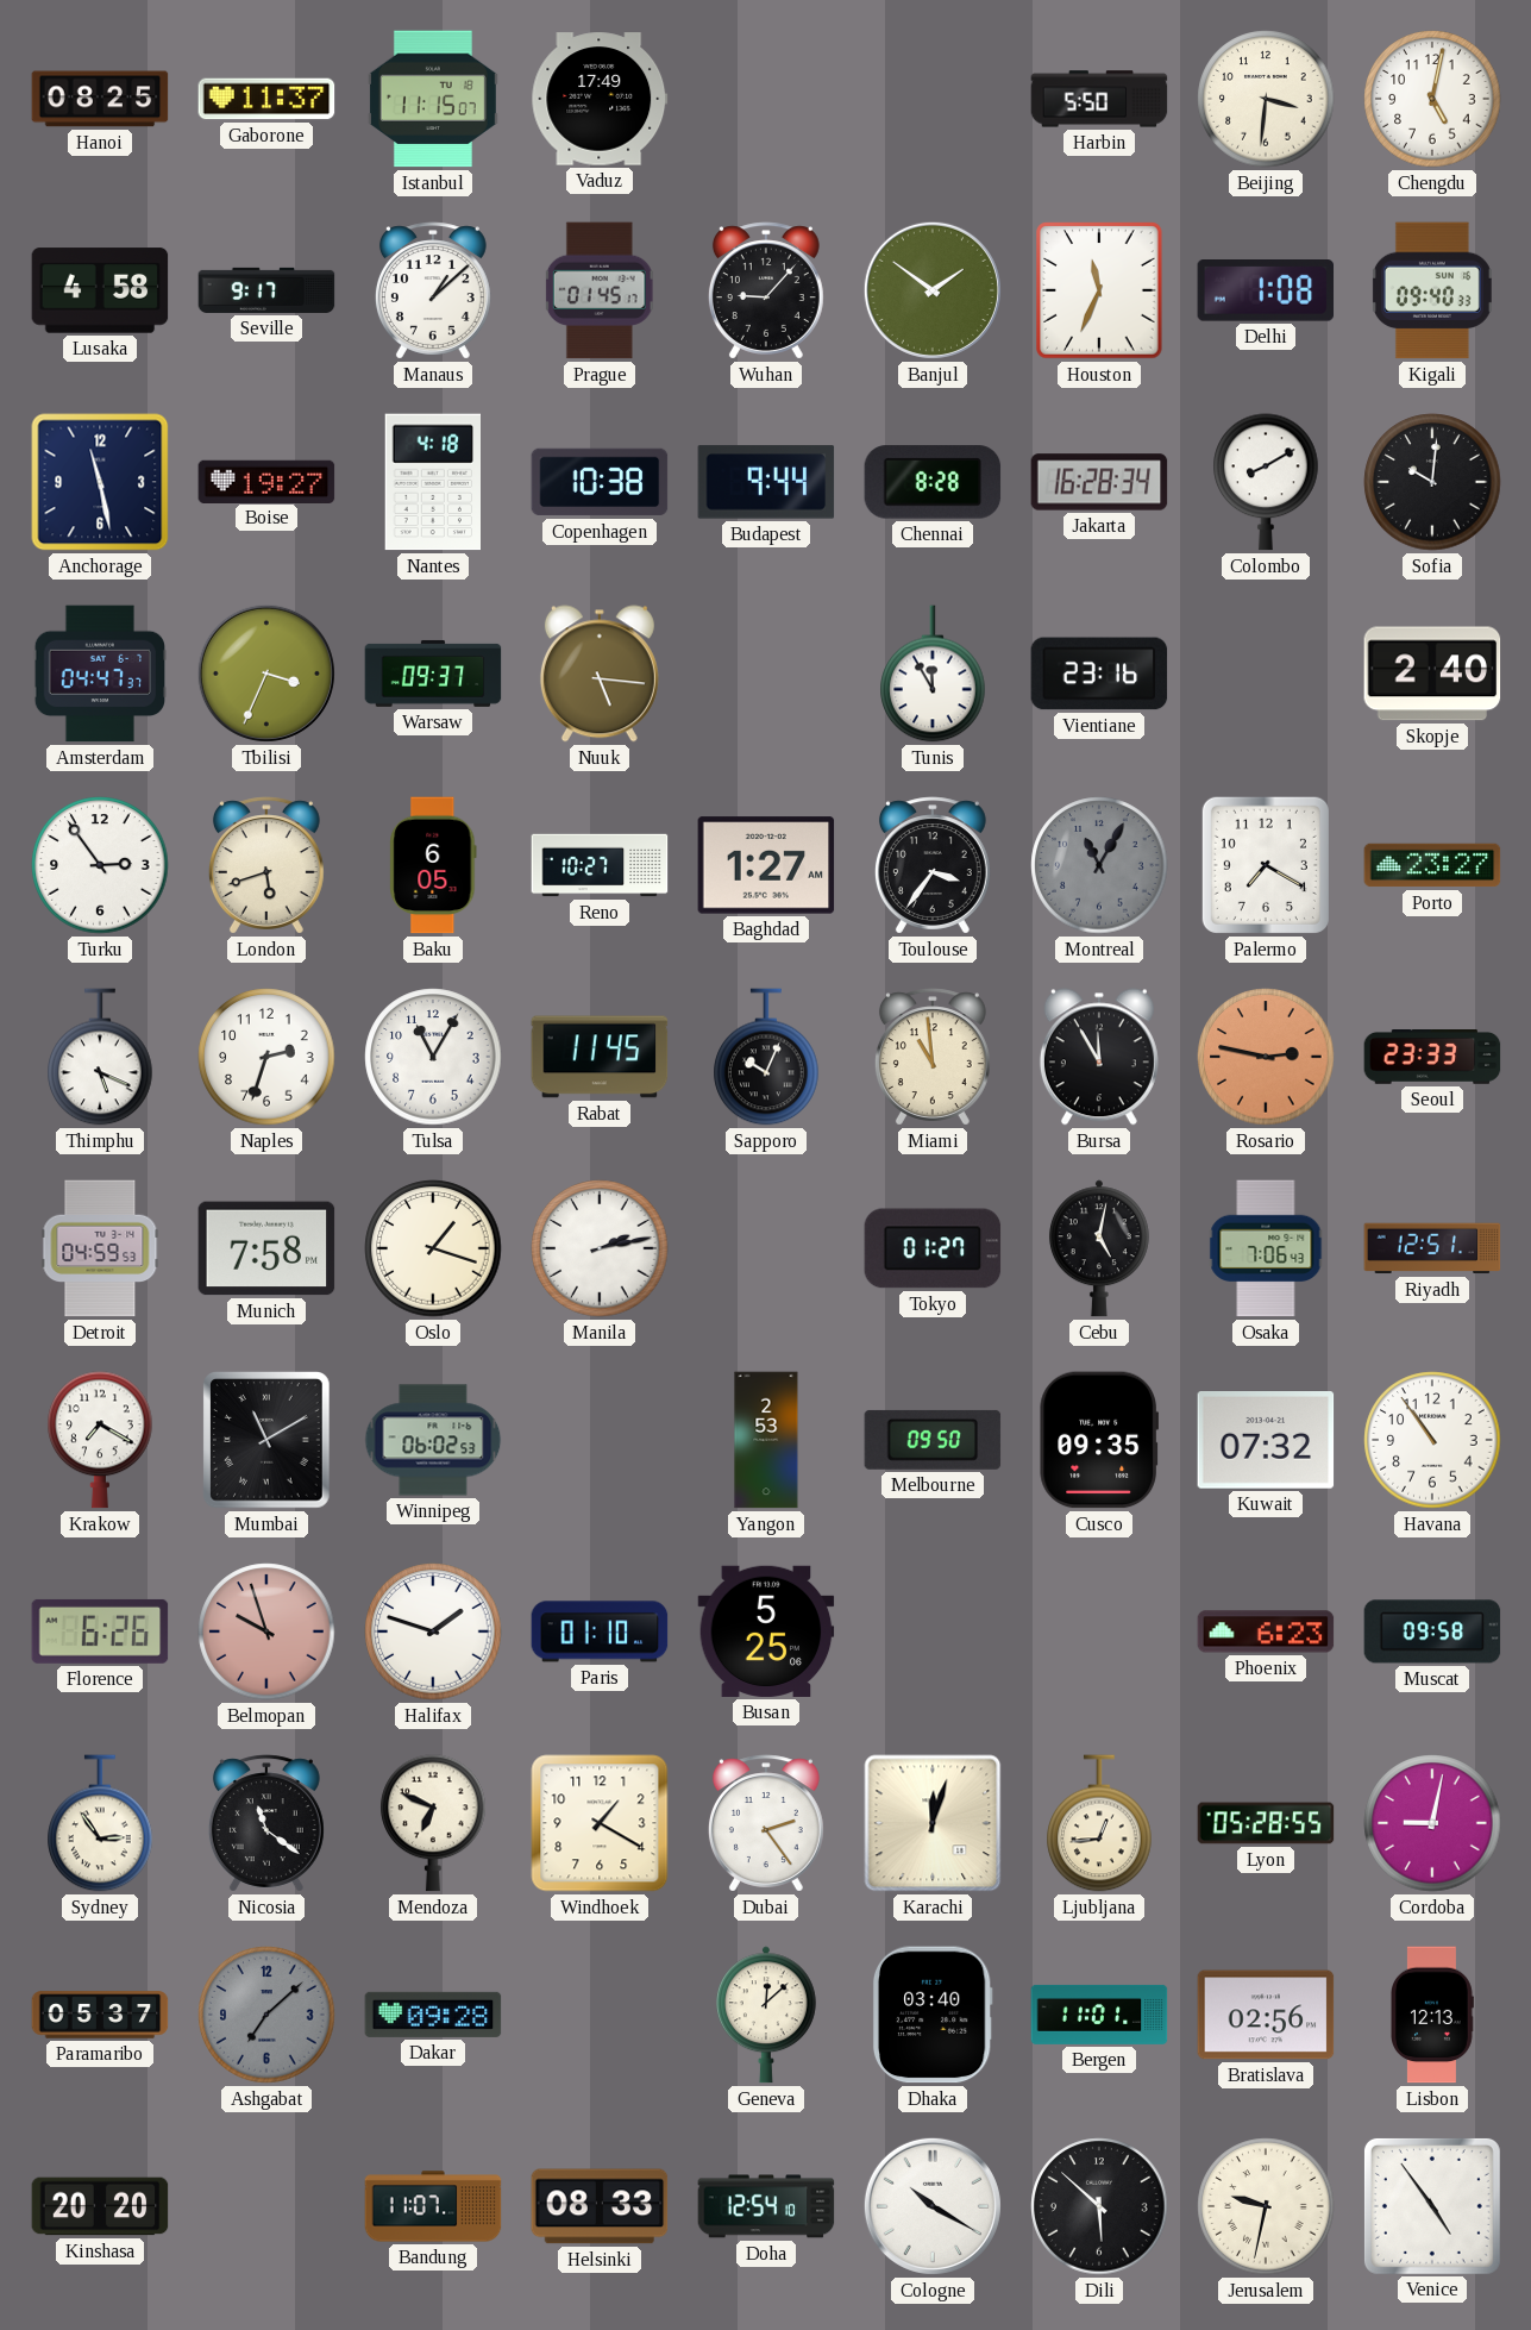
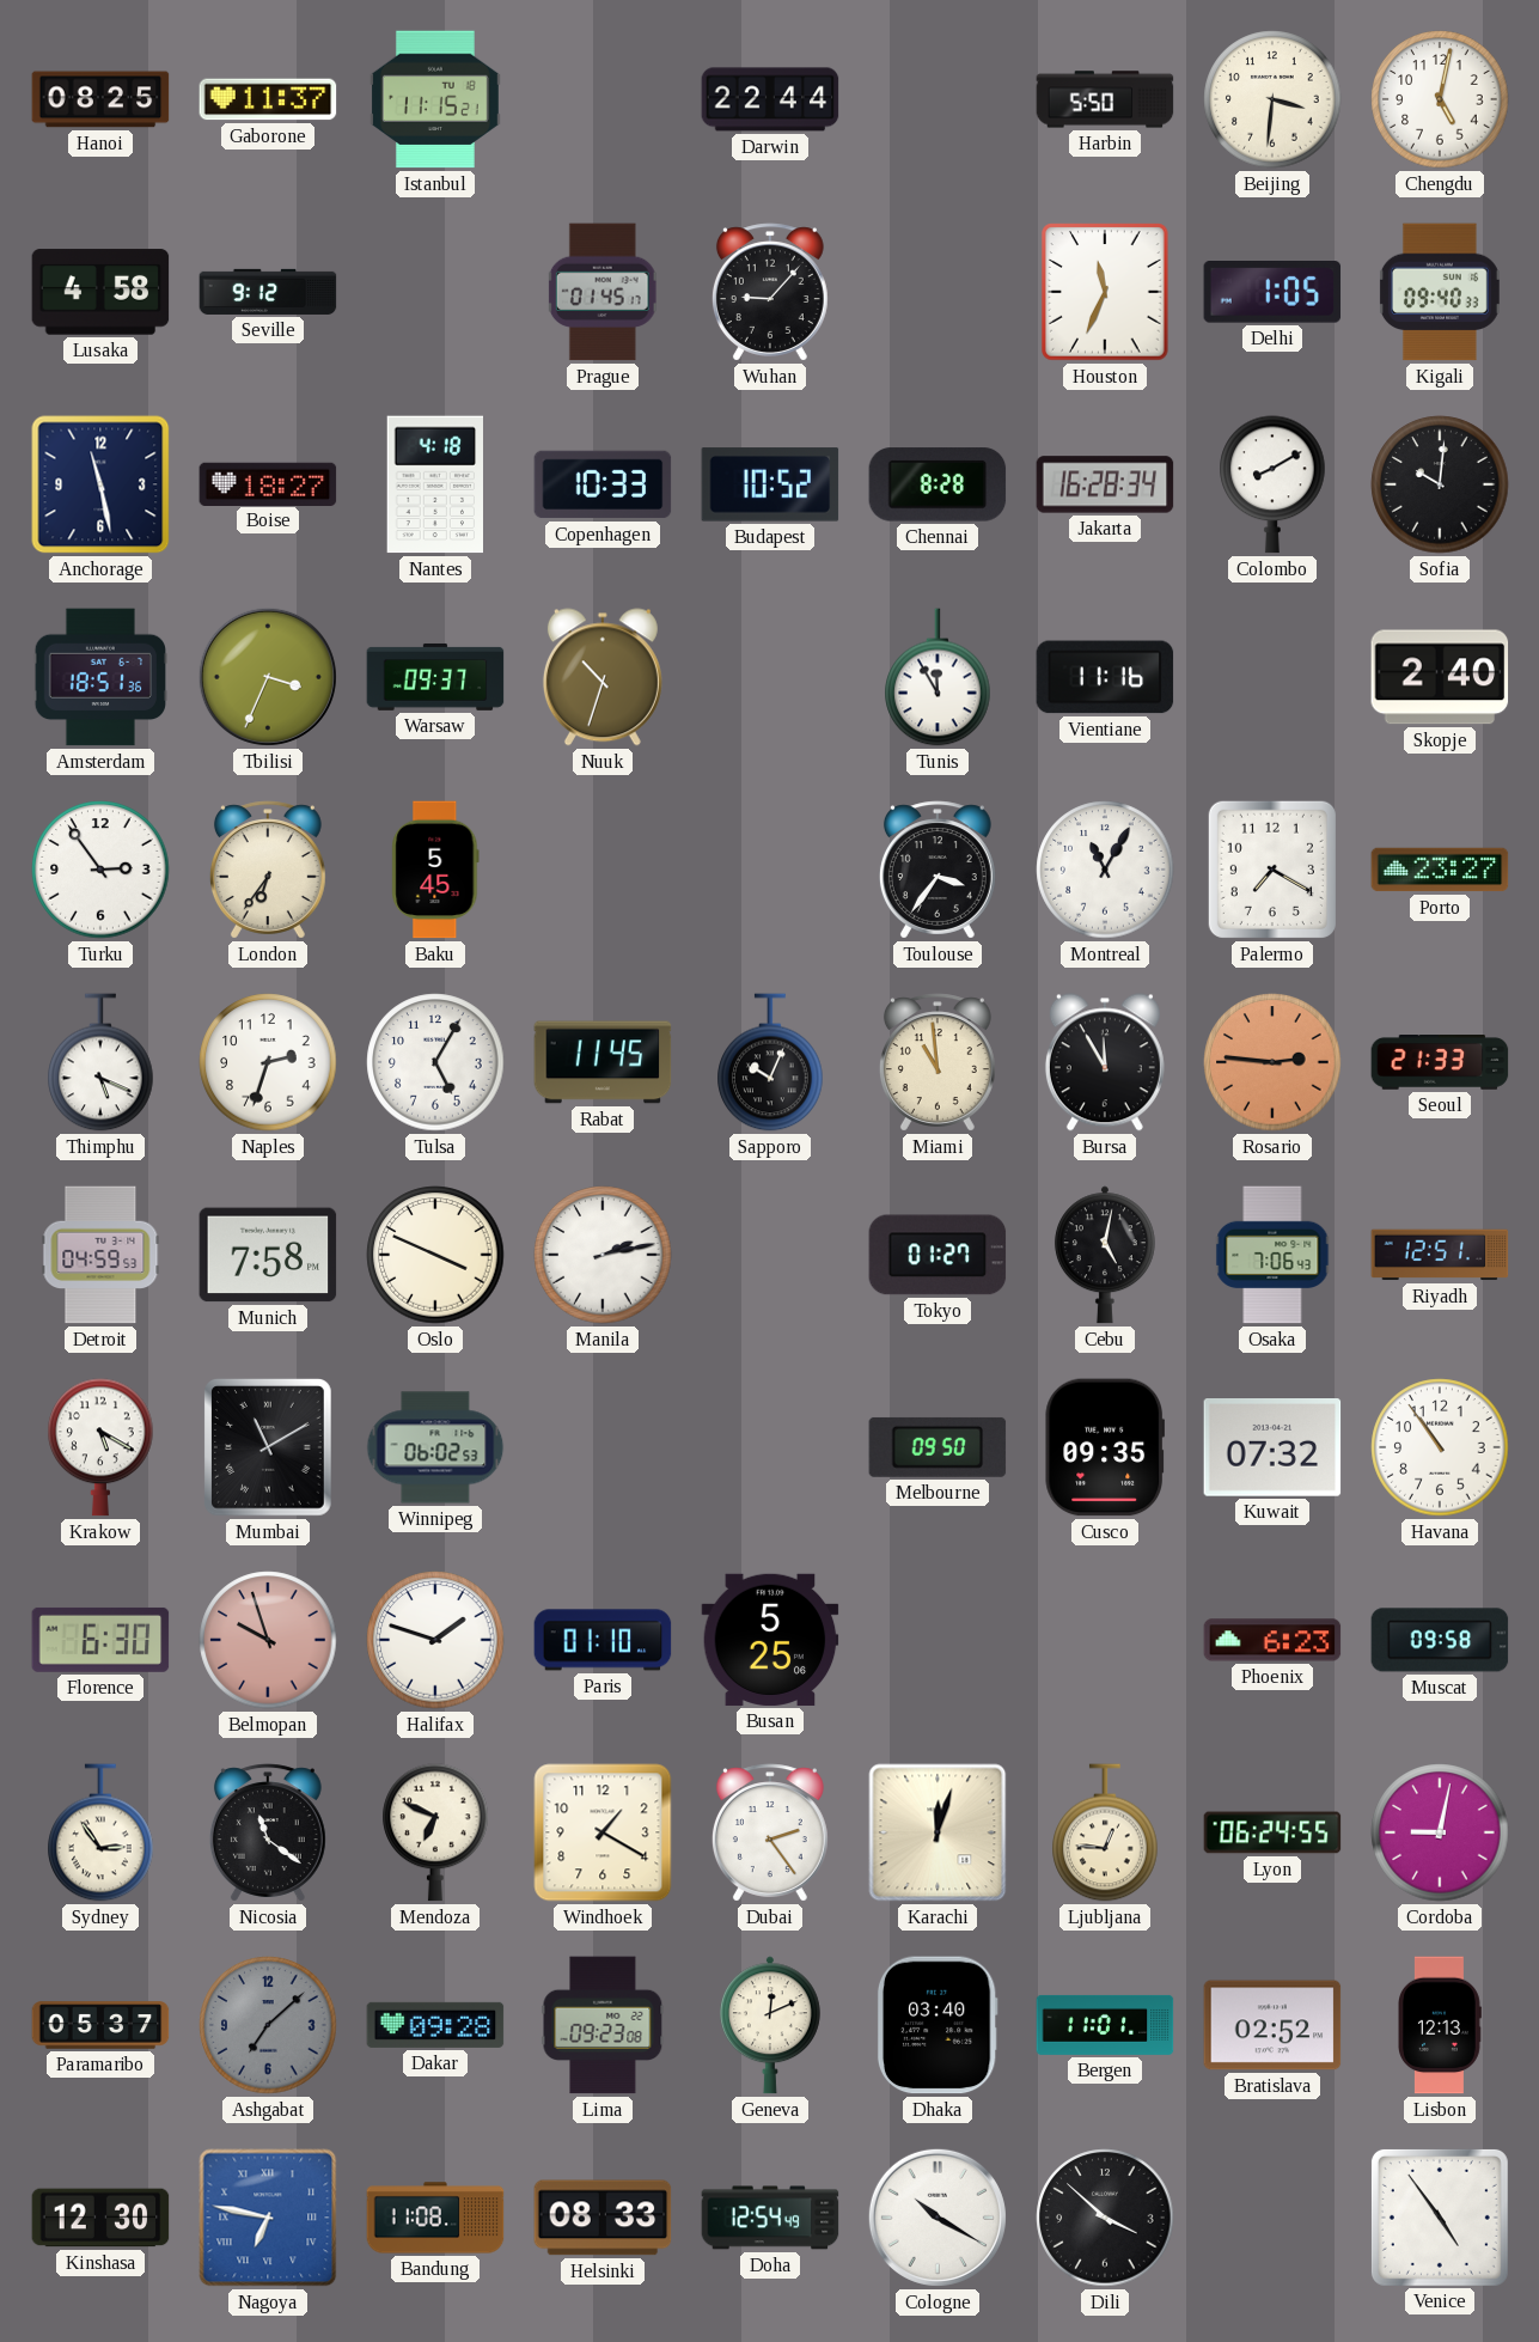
Istanbul: 11:15:07 -> 11:15:21 (435, 99)
Vaduz: 17:49 -> none (600, 99)
Darwin: none -> 22:44 (770, 99)
Seville: 9:17 -> 9:12 (268, 292)
Manaus: 1:08 -> none (433, 290)
Banjul: 1:51 -> none (933, 290)
Delhi: 1:08 -> 1:05 (1272, 293)
Boise: 19:27 -> 18:27 (268, 483)
Copenhagen: 10:38 -> 10:33 (603, 484)
Budapest: 9:44 -> 10:52 (770, 484)
Amsterdam: 04:47 -> 18:51 (99, 677)
Nuuk: 5:16 -> 10:33 (603, 677)
Vientiane: 23:16 -> 11:16 (1105, 677)
London: 5:42 -> 6:36 (268, 870)
Baku: 6:05 -> 5:45 (435, 870)
Reno: 10:27 -> none (600, 865)
Baghdad: 1:27 -> none (766, 865)
Montreal dial: grey -> white (1105, 870)
Tulsa: 11:05 -> 5:05 (435, 1062)
Rosario: 2:47 -> 2:46 (1272, 1062)
Seoul: 23:33 -> 21:33 (1440, 1063)
Oslo: 1:18 -> 3:49 (435, 1255)
Krakow: 7:20 -> 5:20 (100, 1447)
Yangon: 2:53 -> none (766, 1440)
Florence: 6:26 -> 6:30 (100, 1640)
Ljubljana: 12:44 -> 12:46 (1105, 1832)
Lyon: 05:28 -> 06:24 (1272, 1832)
Lima: none -> 09:23 (603, 2025)
Geneva: 12:08 -> 12:11 (770, 2025)
Bratislava: 02:56 -> 02:52 (1272, 2025)
Kinshasa: 20:20 -> 12:30 (100, 2218)
Nagoya: none -> 6:47 (268, 2218)
Bandung: 11:07 -> 11:08 (435, 2218)
Doha: 12:54:10 -> 12:54:49 (770, 2218)
Dili: 5:52 -> 3:52 (1105, 2218)
Jerusalem: 9:32 -> none (1266, 2206)
